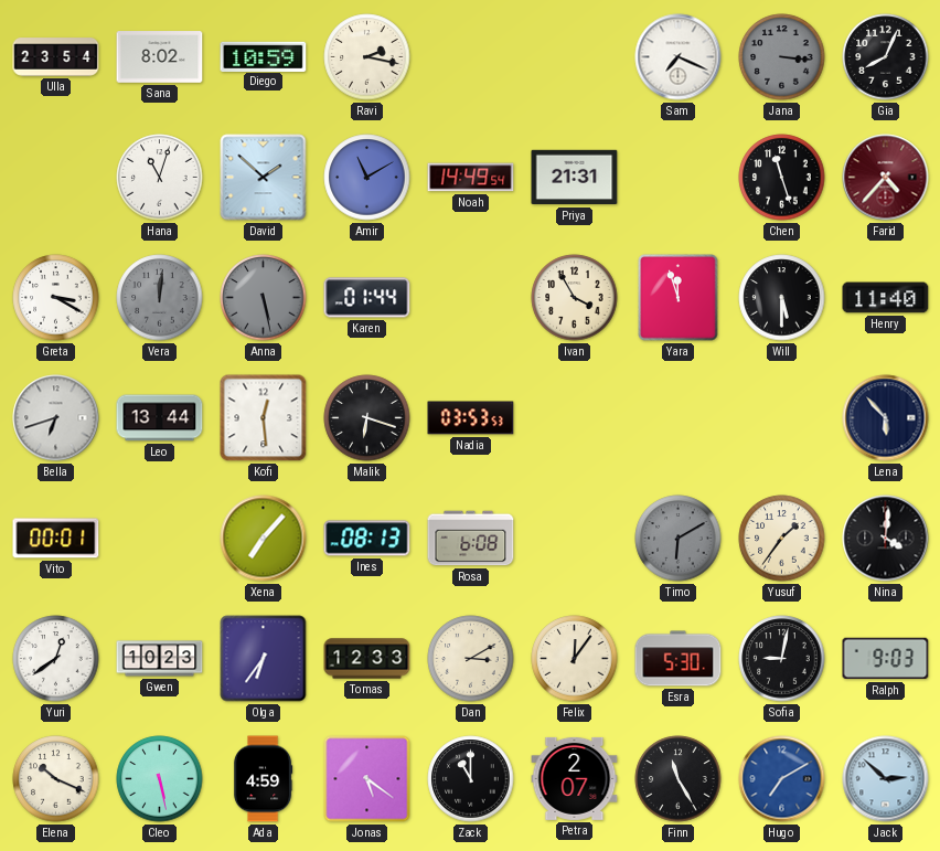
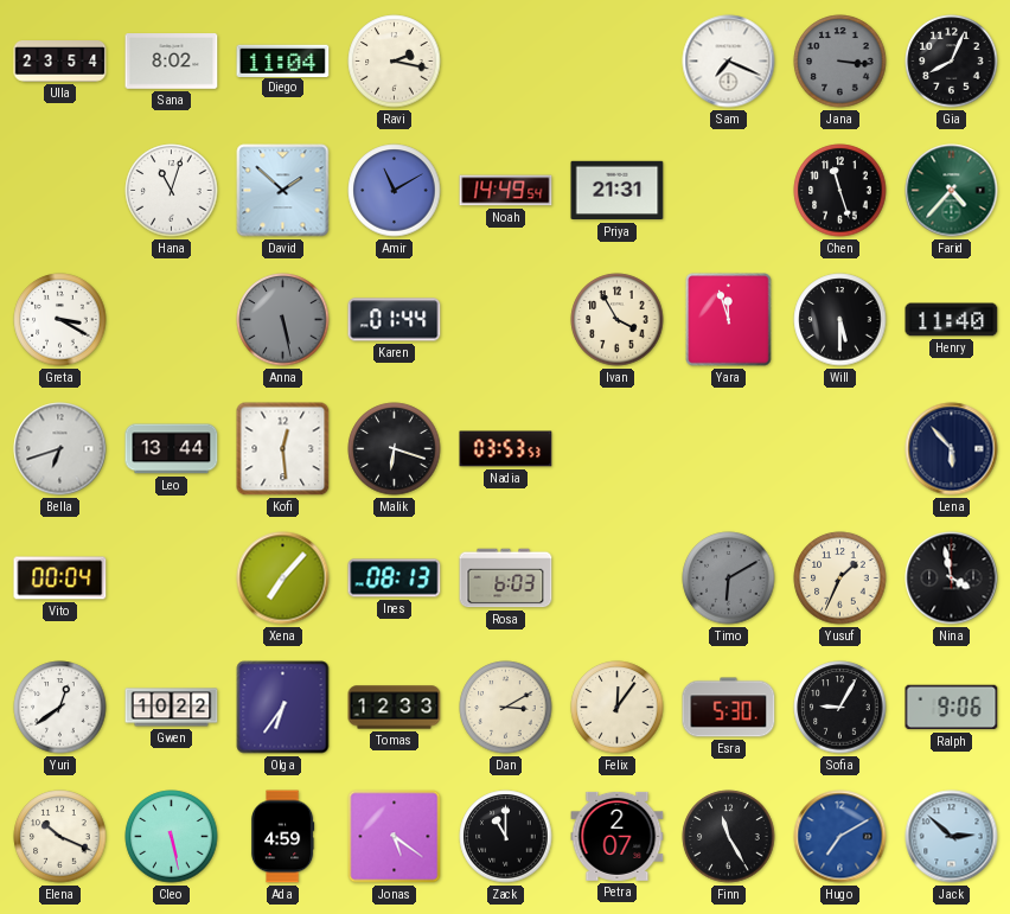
Diego: 10:59 -> 11:04 (283, 60)
Farid dial: burgundy -> green (952, 191)
Vera: 12:01 -> none (160, 298)
Vito: 00:01 -> 00:04 (60, 579)
Rosa: 6:08 -> 6:03 (506, 579)
Yusuf: 1:36 -> 1:34 (840, 579)
Nina: 4:01 -> 3:58 (952, 579)
Gwen: 10:23 -> 10:22 (172, 708)
Sofia: 9:02 -> 9:05 (840, 708)
Ralph: 9:03 -> 9:06 (952, 708)
